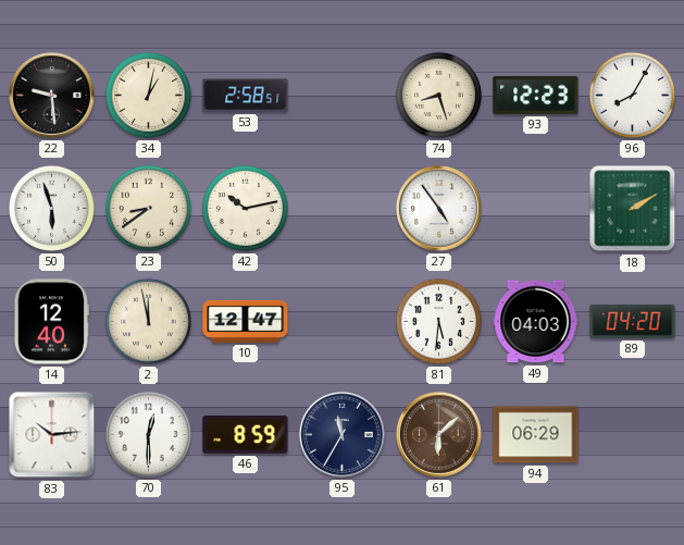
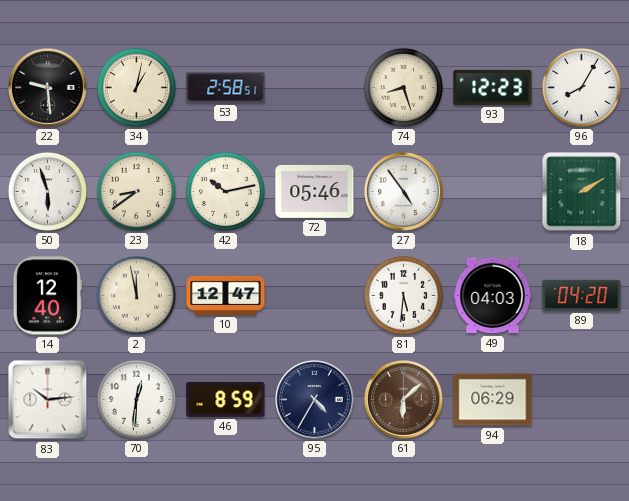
72: none -> 05:46 (315, 191)
70: 12:30 -> 12:31 (136, 399)
95: 11:35 -> 4:35 (315, 400)
